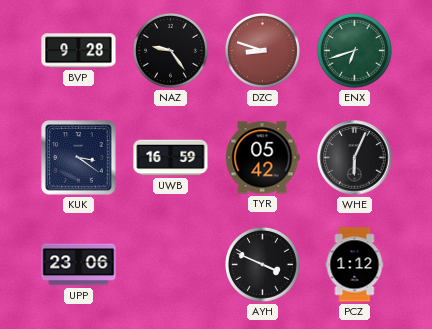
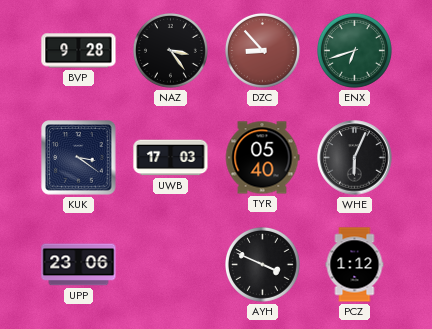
NAZ: 9:24 -> 3:24 (171, 51)
DZC: 8:48 -> 8:53 (263, 51)
UWB: 16:59 -> 17:03 (171, 158)
TYR: 05:42 -> 05:40 (262, 158)
